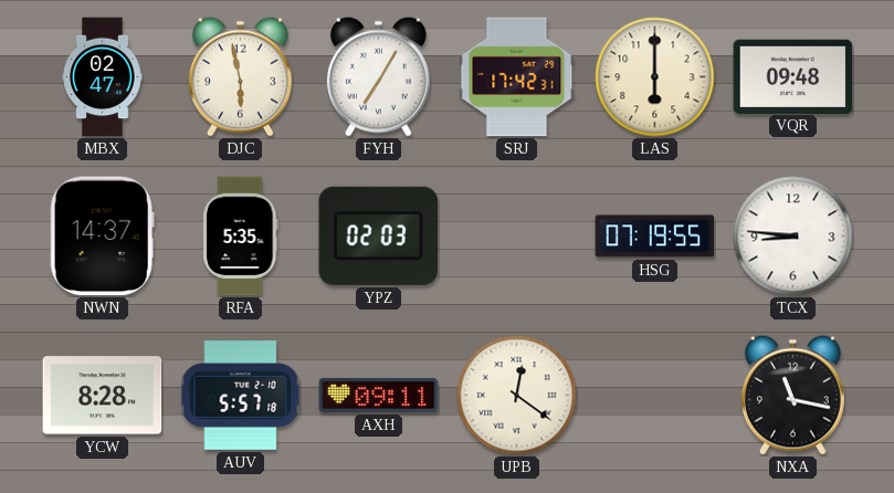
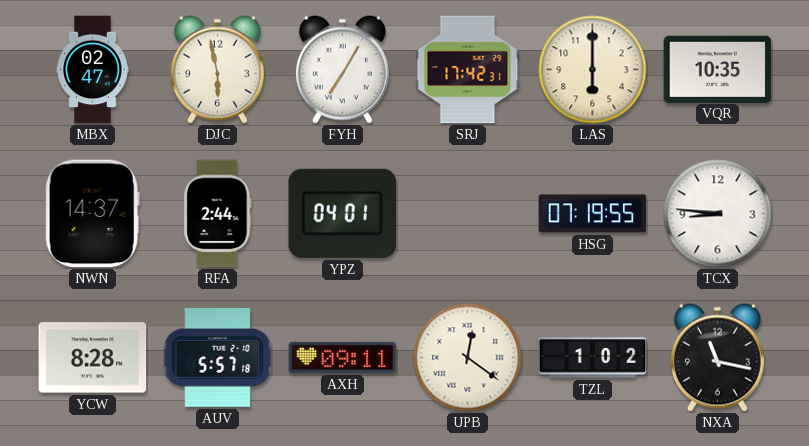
VQR: 09:48 -> 10:35 (718, 69)
RFA: 5:35 -> 2:44 (218, 214)
YPZ: 02:03 -> 04:01 (343, 213)
TZL: none -> 1:02 (593, 358)
